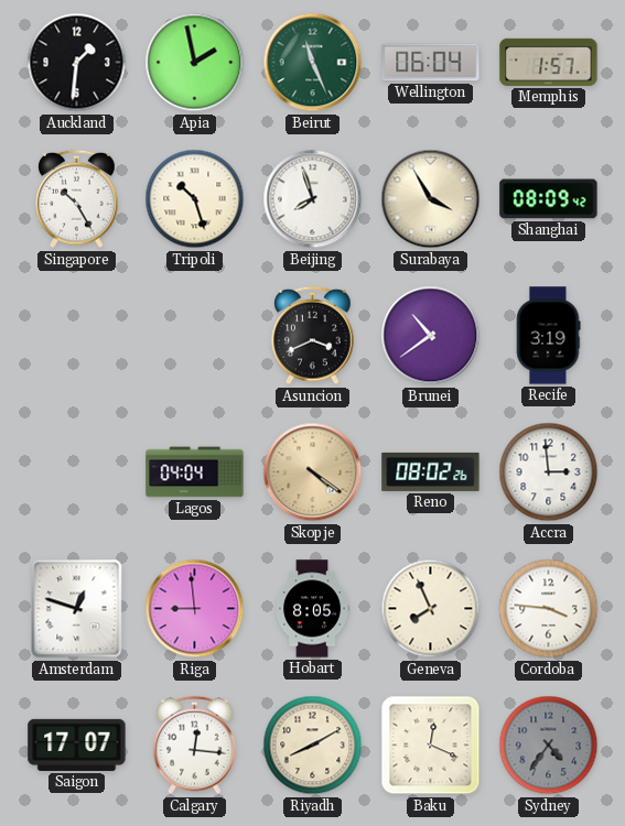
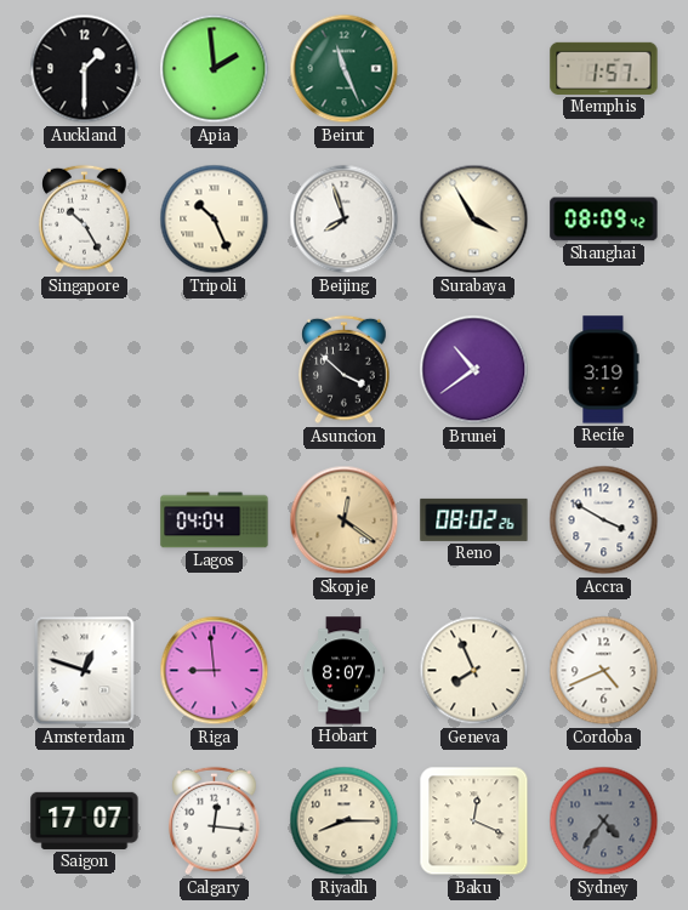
Auckland: 1:31 -> 1:30 (85, 69)
Apia: 1:58 -> 1:59 (215, 69)
Wellington: 06:04 -> none (431, 63)
Tripoli: 10:27 -> 10:26 (215, 220)
Asuncion: 3:41 -> 3:52 (345, 370)
Skopje: 4:21 -> 12:21 (345, 521)
Accra: 2:59 -> 3:50 (604, 521)
Hobart: 8:05 -> 8:07 (343, 671)
Cordoba: 3:46 -> 4:41 (604, 671)
Riyadh: 8:10 -> 8:15 (345, 821)
